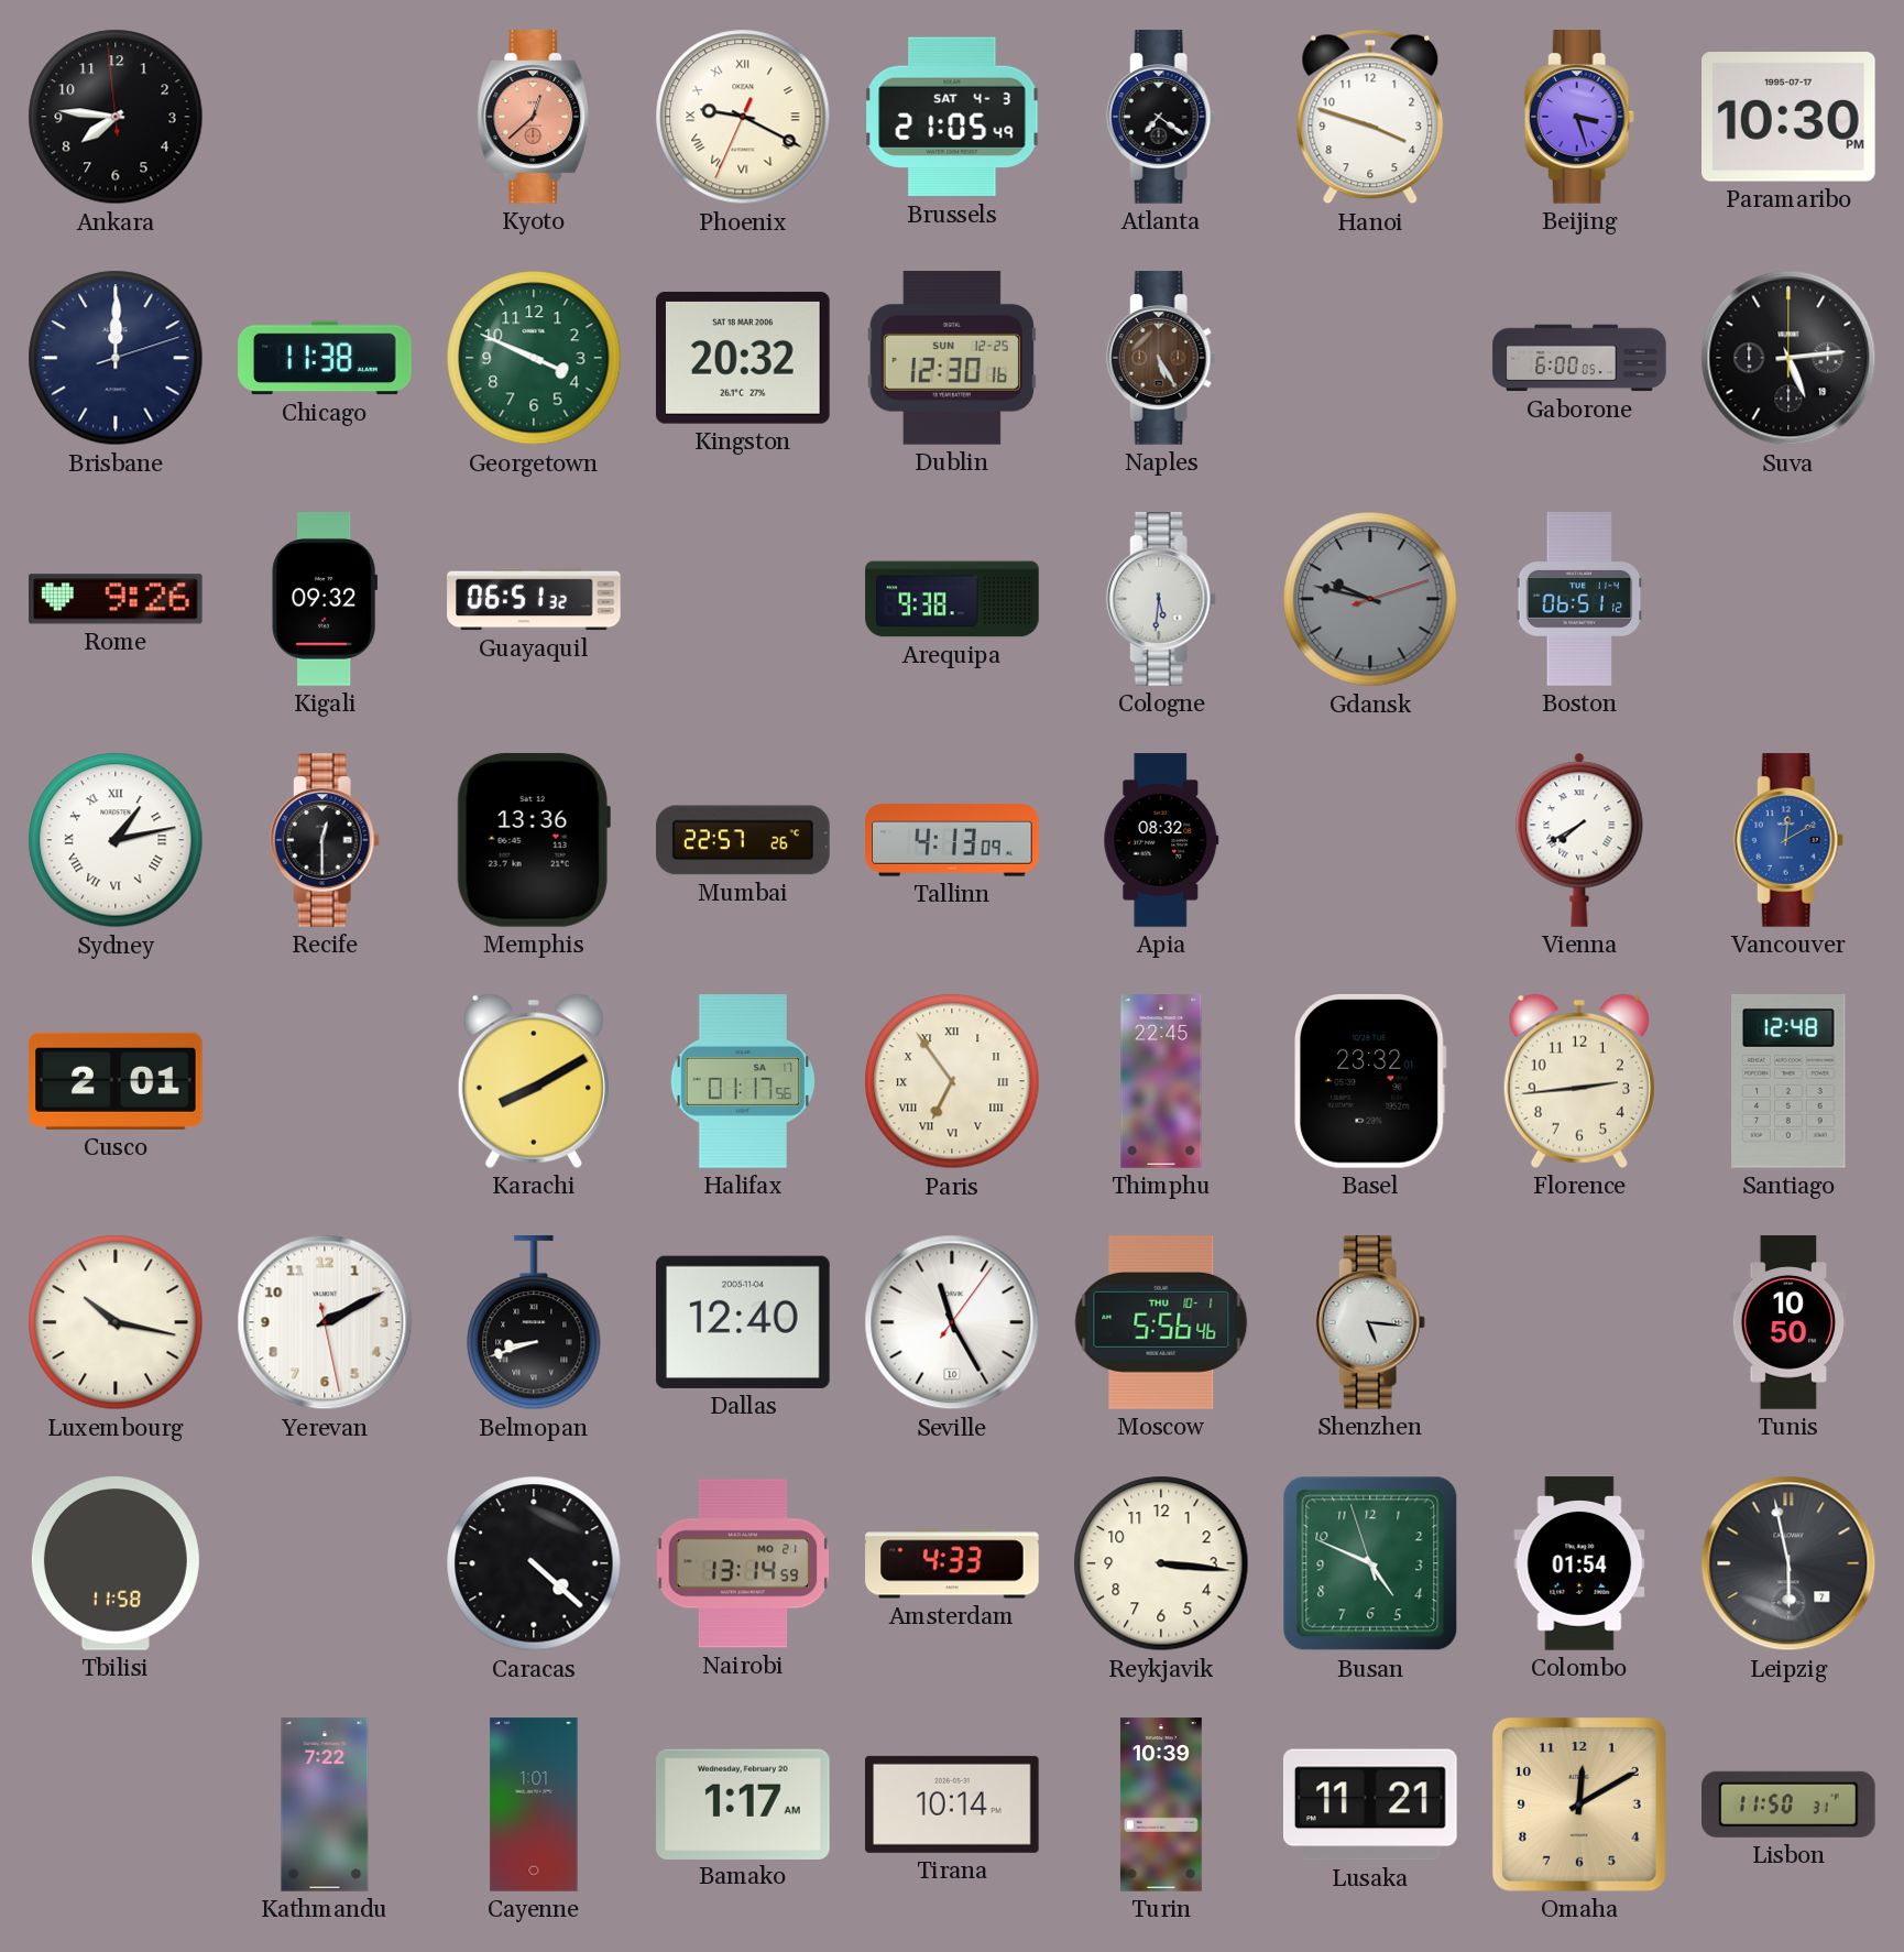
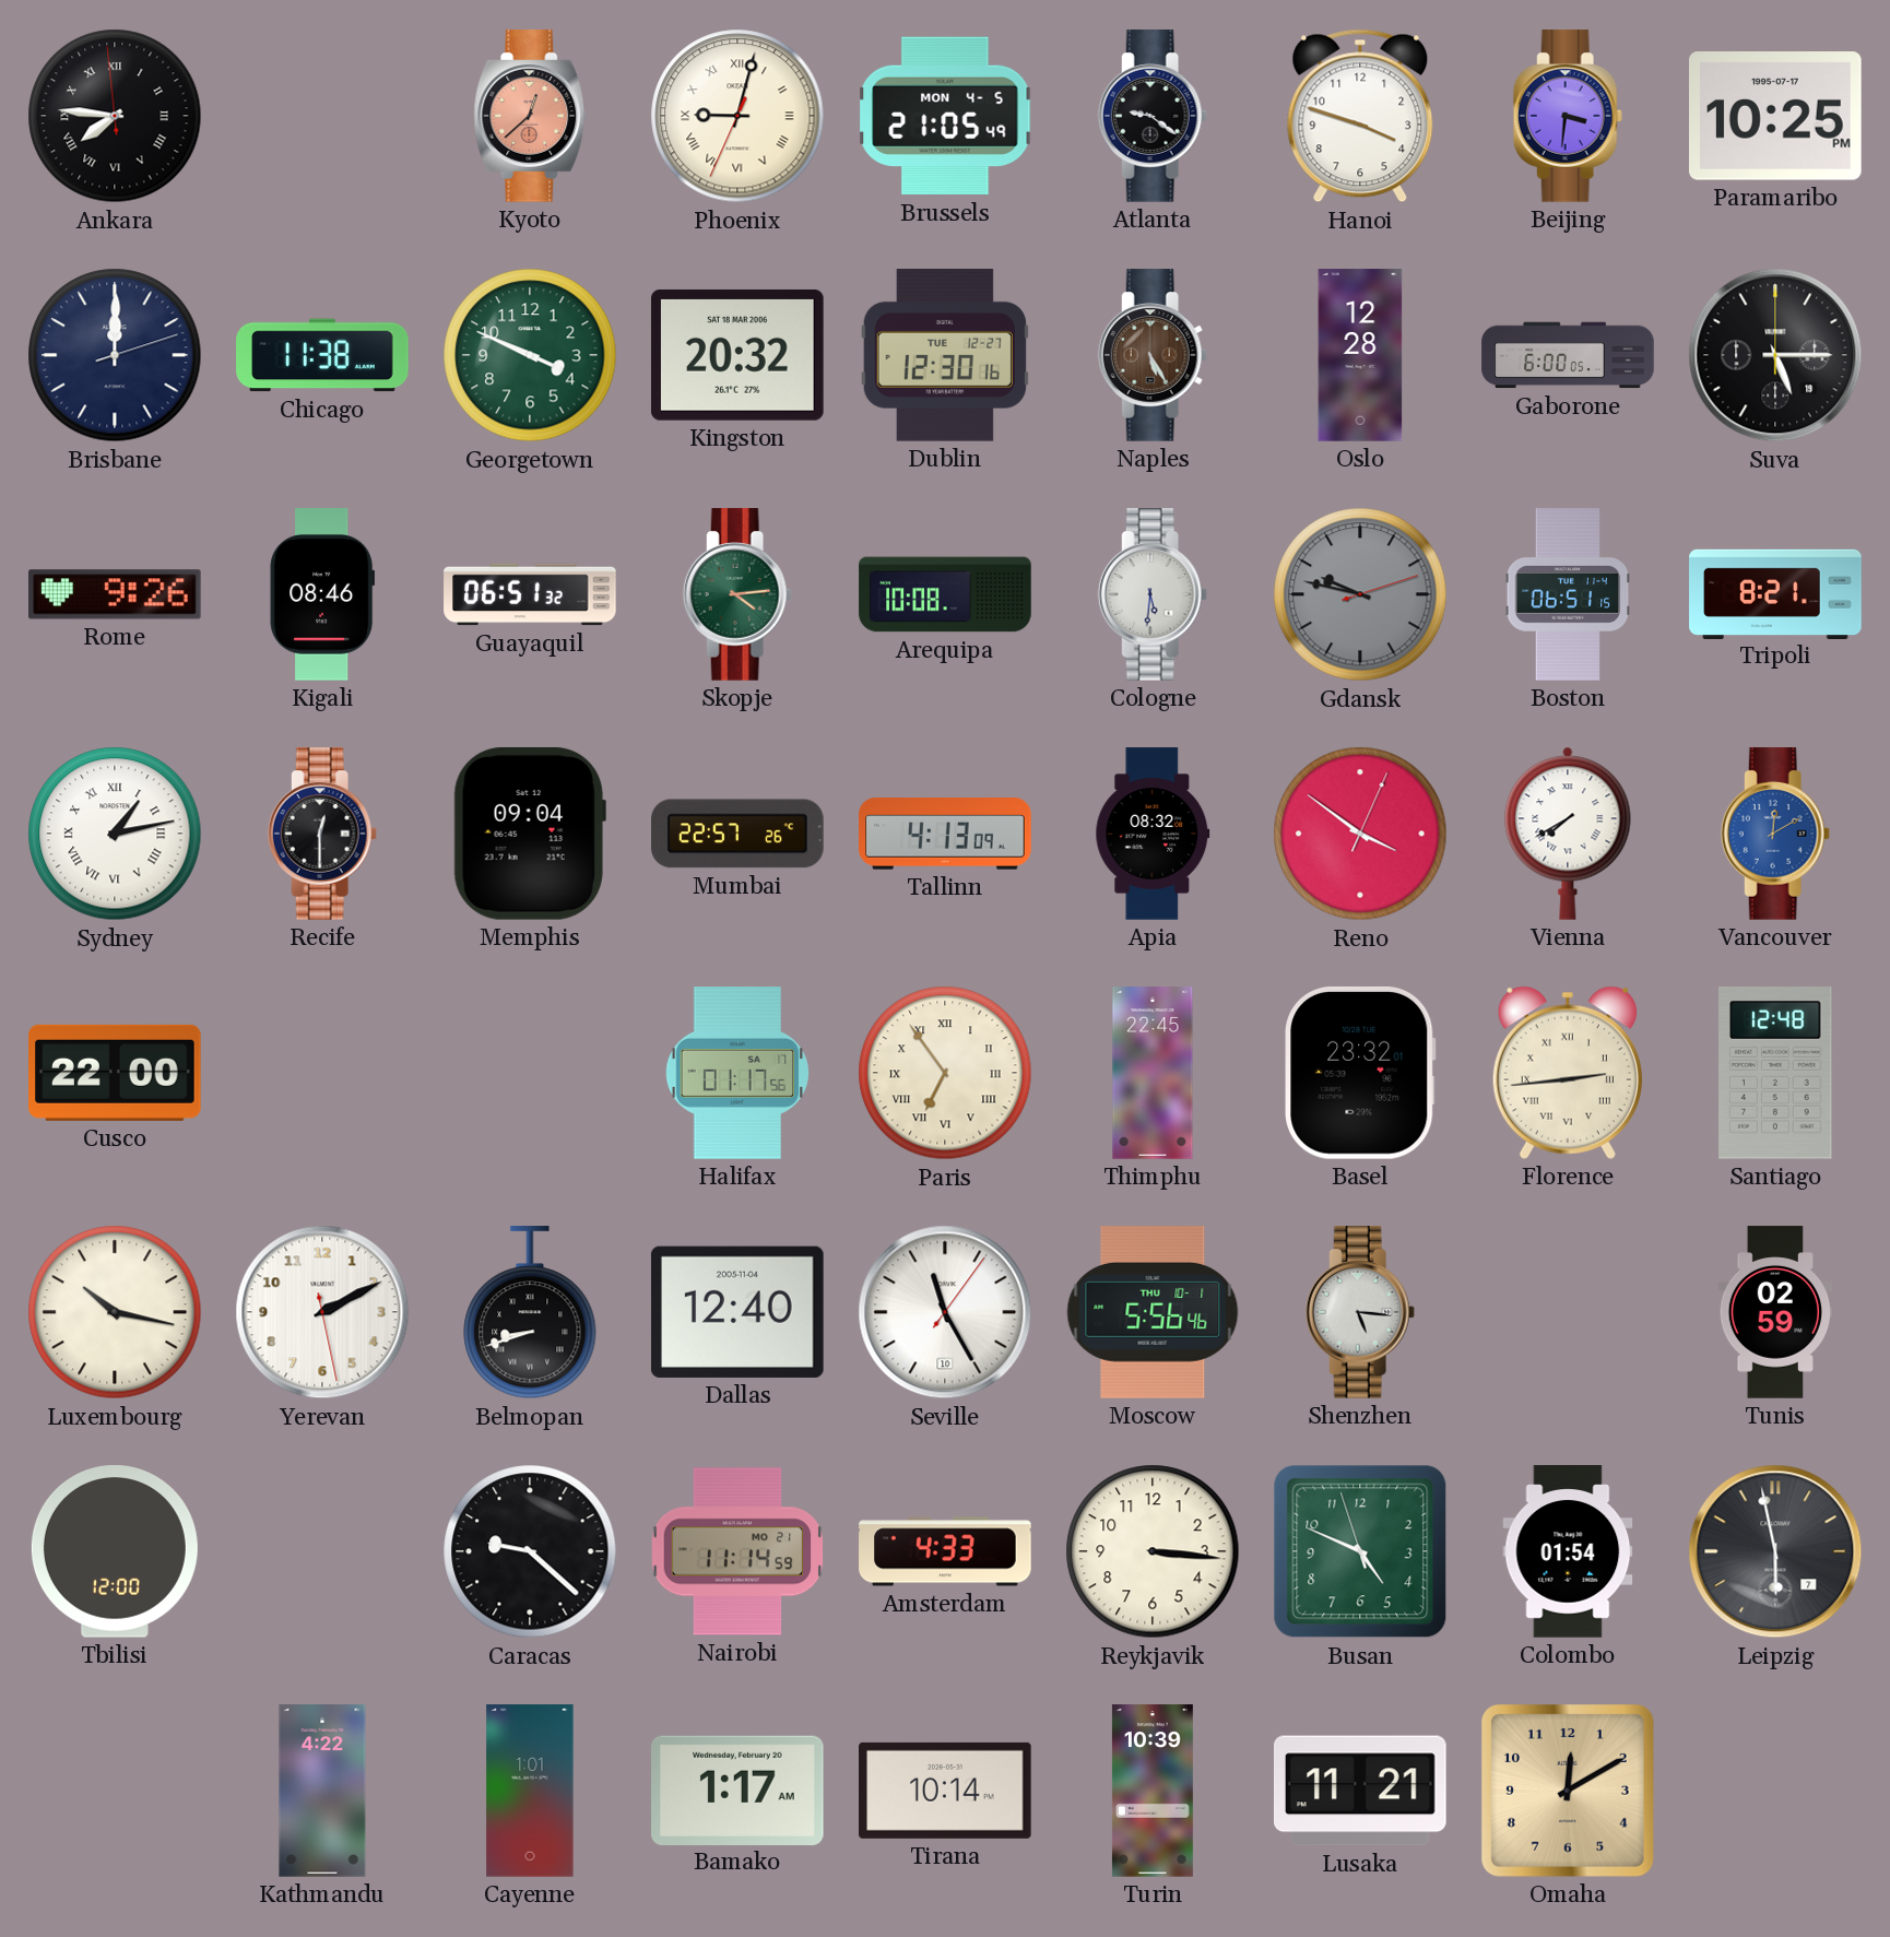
Ankara numerals: Arabic -> Roman (115, 116)
Phoenix: 9:19 -> 9:02 (737, 116)
Brussels date: SAT 4-3 -> MON 4-5 (945, 116)
Atlanta: 7:21 -> 9:21 (1153, 116)
Beijing: 3:27 -> 3:31 (1568, 116)
Paramaribo: 10:30 -> 10:25 (1776, 116)
Dublin date: SUN 12-25 -> TUE 12-27 (945, 356)
Oslo: none -> 12:28 (1360, 355)
Suva: 5:14 -> 5:15 (1775, 355)
Kigali: 09:32 -> 08:46 (322, 594)
Skopje: none -> 4:14 (737, 594)
Arequipa: 9:38 -> 10:08 (945, 594)
Boston: 06:51:12 -> 06:51:15 (1568, 594)
Tripoli: none -> 8:21 (1775, 593)
Memphis: 13:36 -> 09:04 (530, 834)
Reno: none -> 3:51 (1360, 834)
Cusco: 2:01 -> 22:00 (115, 1073)
Karachi: 8:10 -> none (534, 1081)
Florence numerals: Arabic -> Roman (1568, 1073)
Tunis: 10:50 -> 02:59 (1775, 1312)
Tbilisi: 11:58 -> 12:00 (115, 1552)
Caracas: 4:22 -> 9:22 (530, 1551)
Nairobi: 13:14 -> 11:14 (737, 1551)
Kathmandu: 7:22 -> 4:22 (322, 1791)
Lisbon: 11:50 -> none (1790, 1804)
